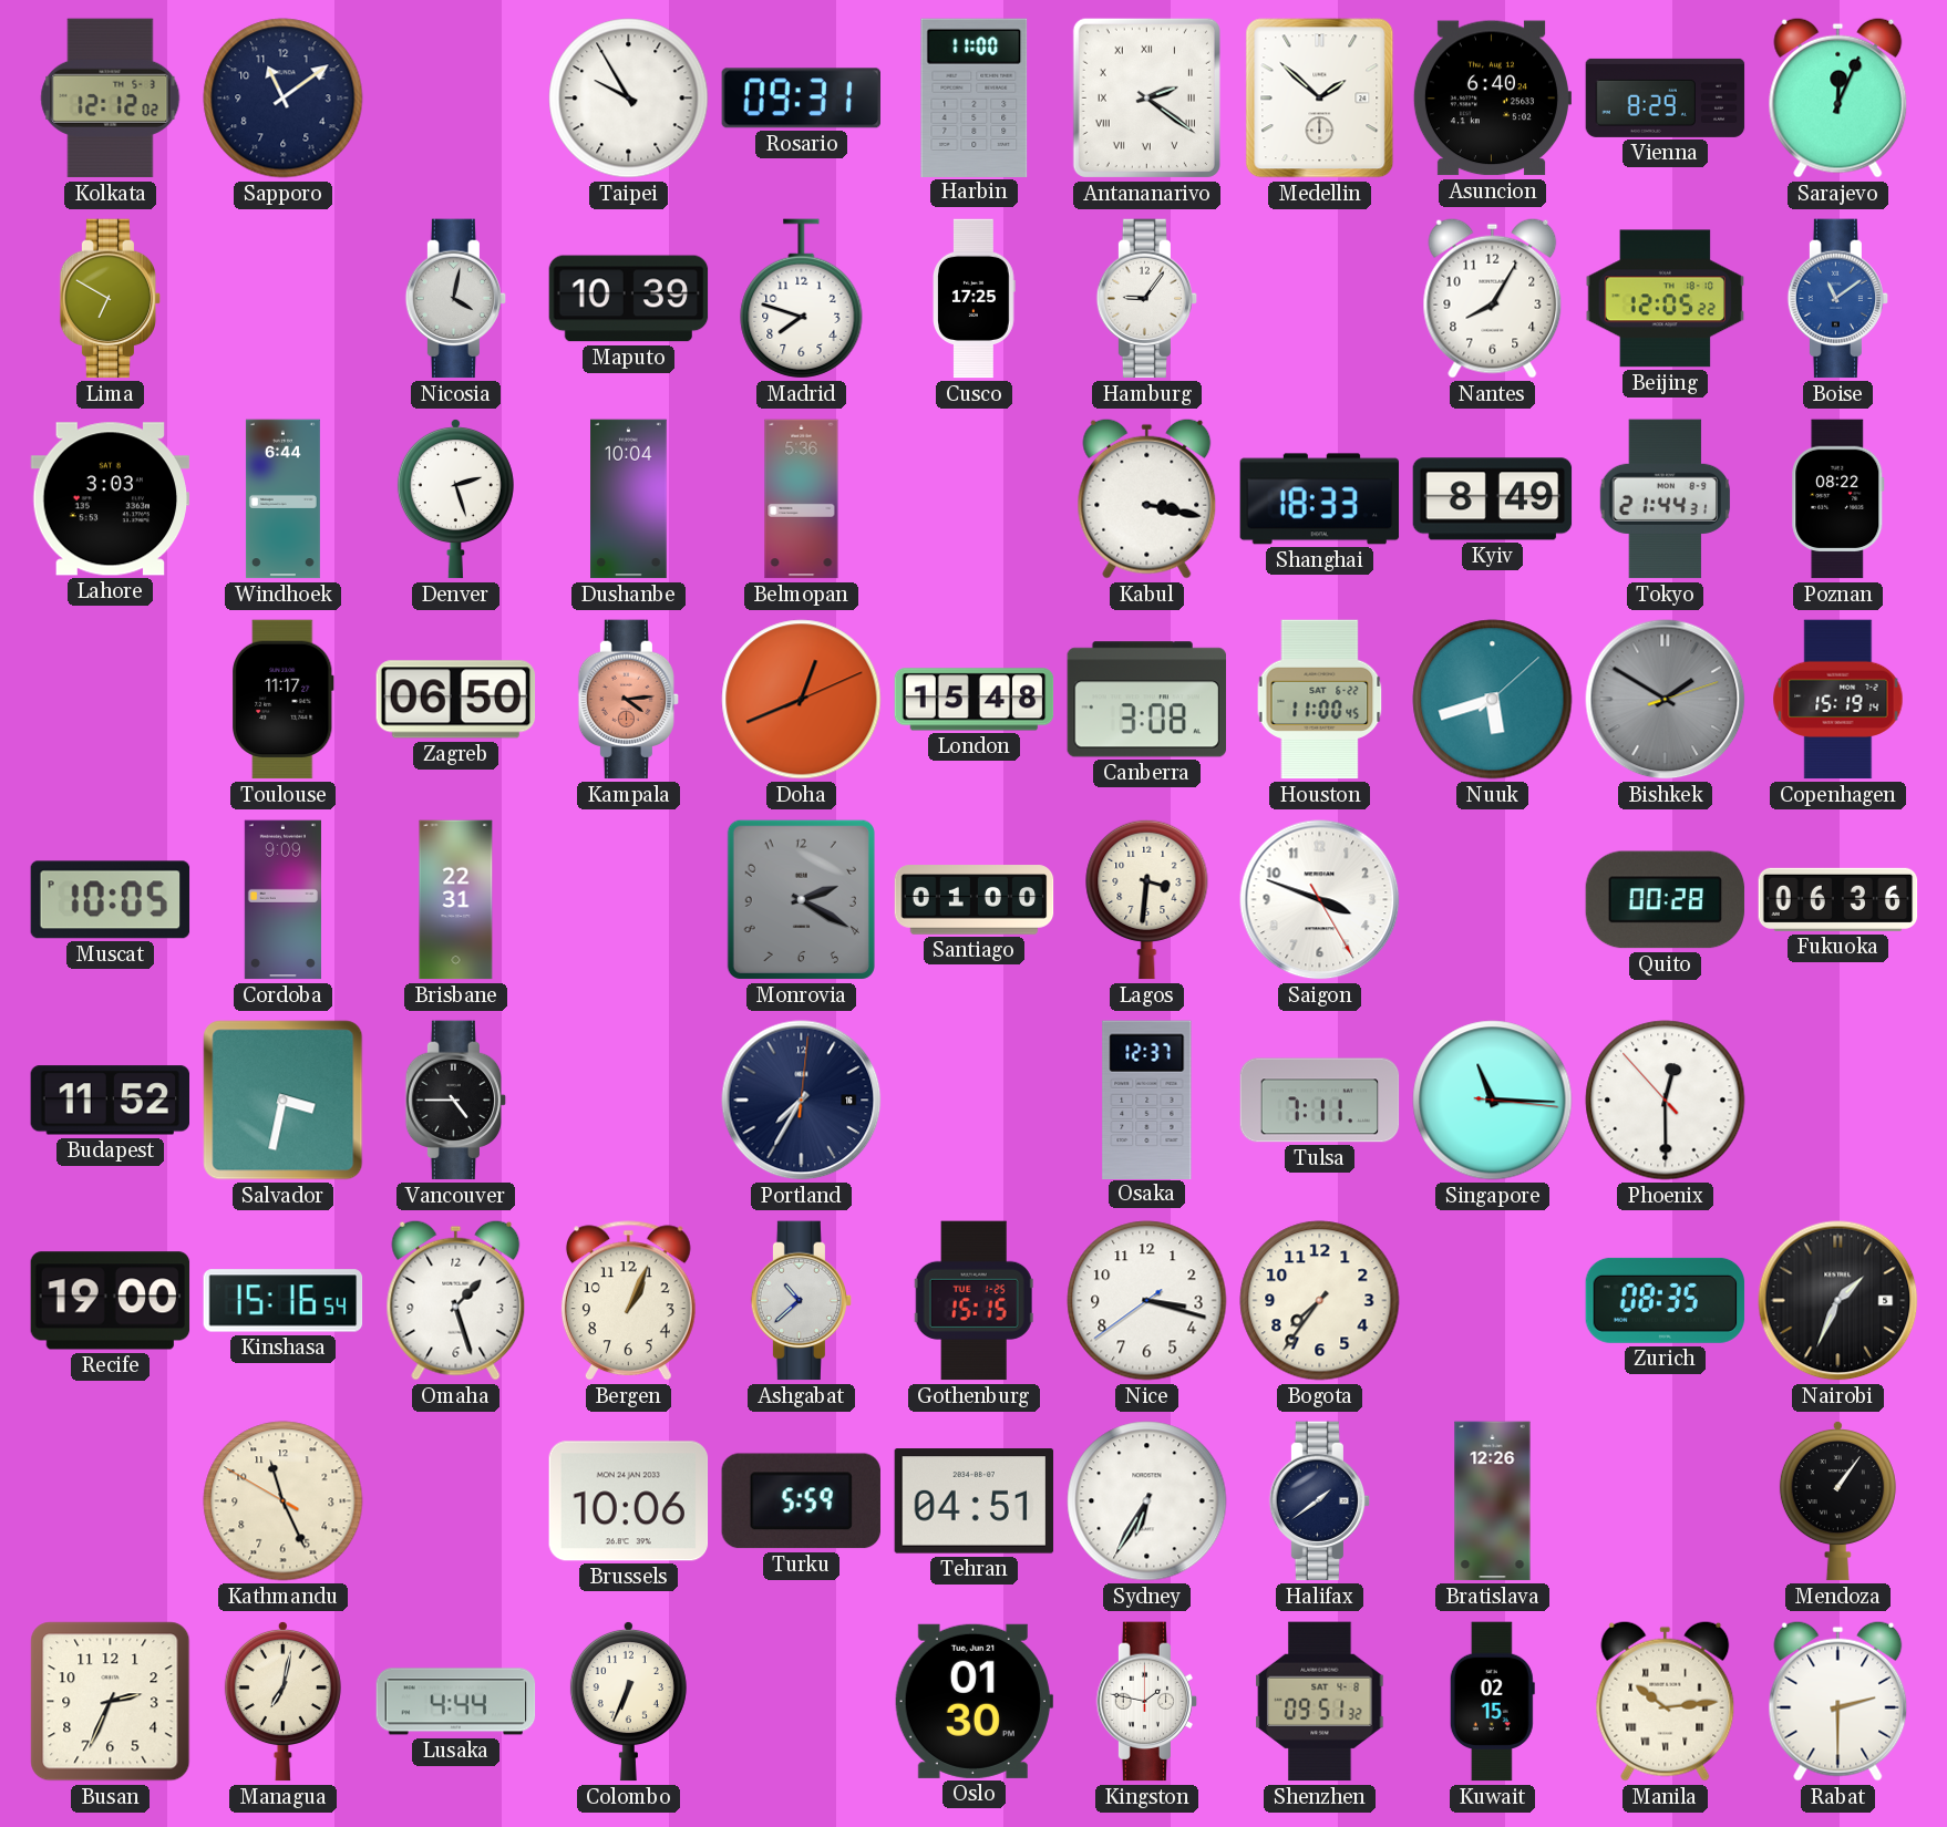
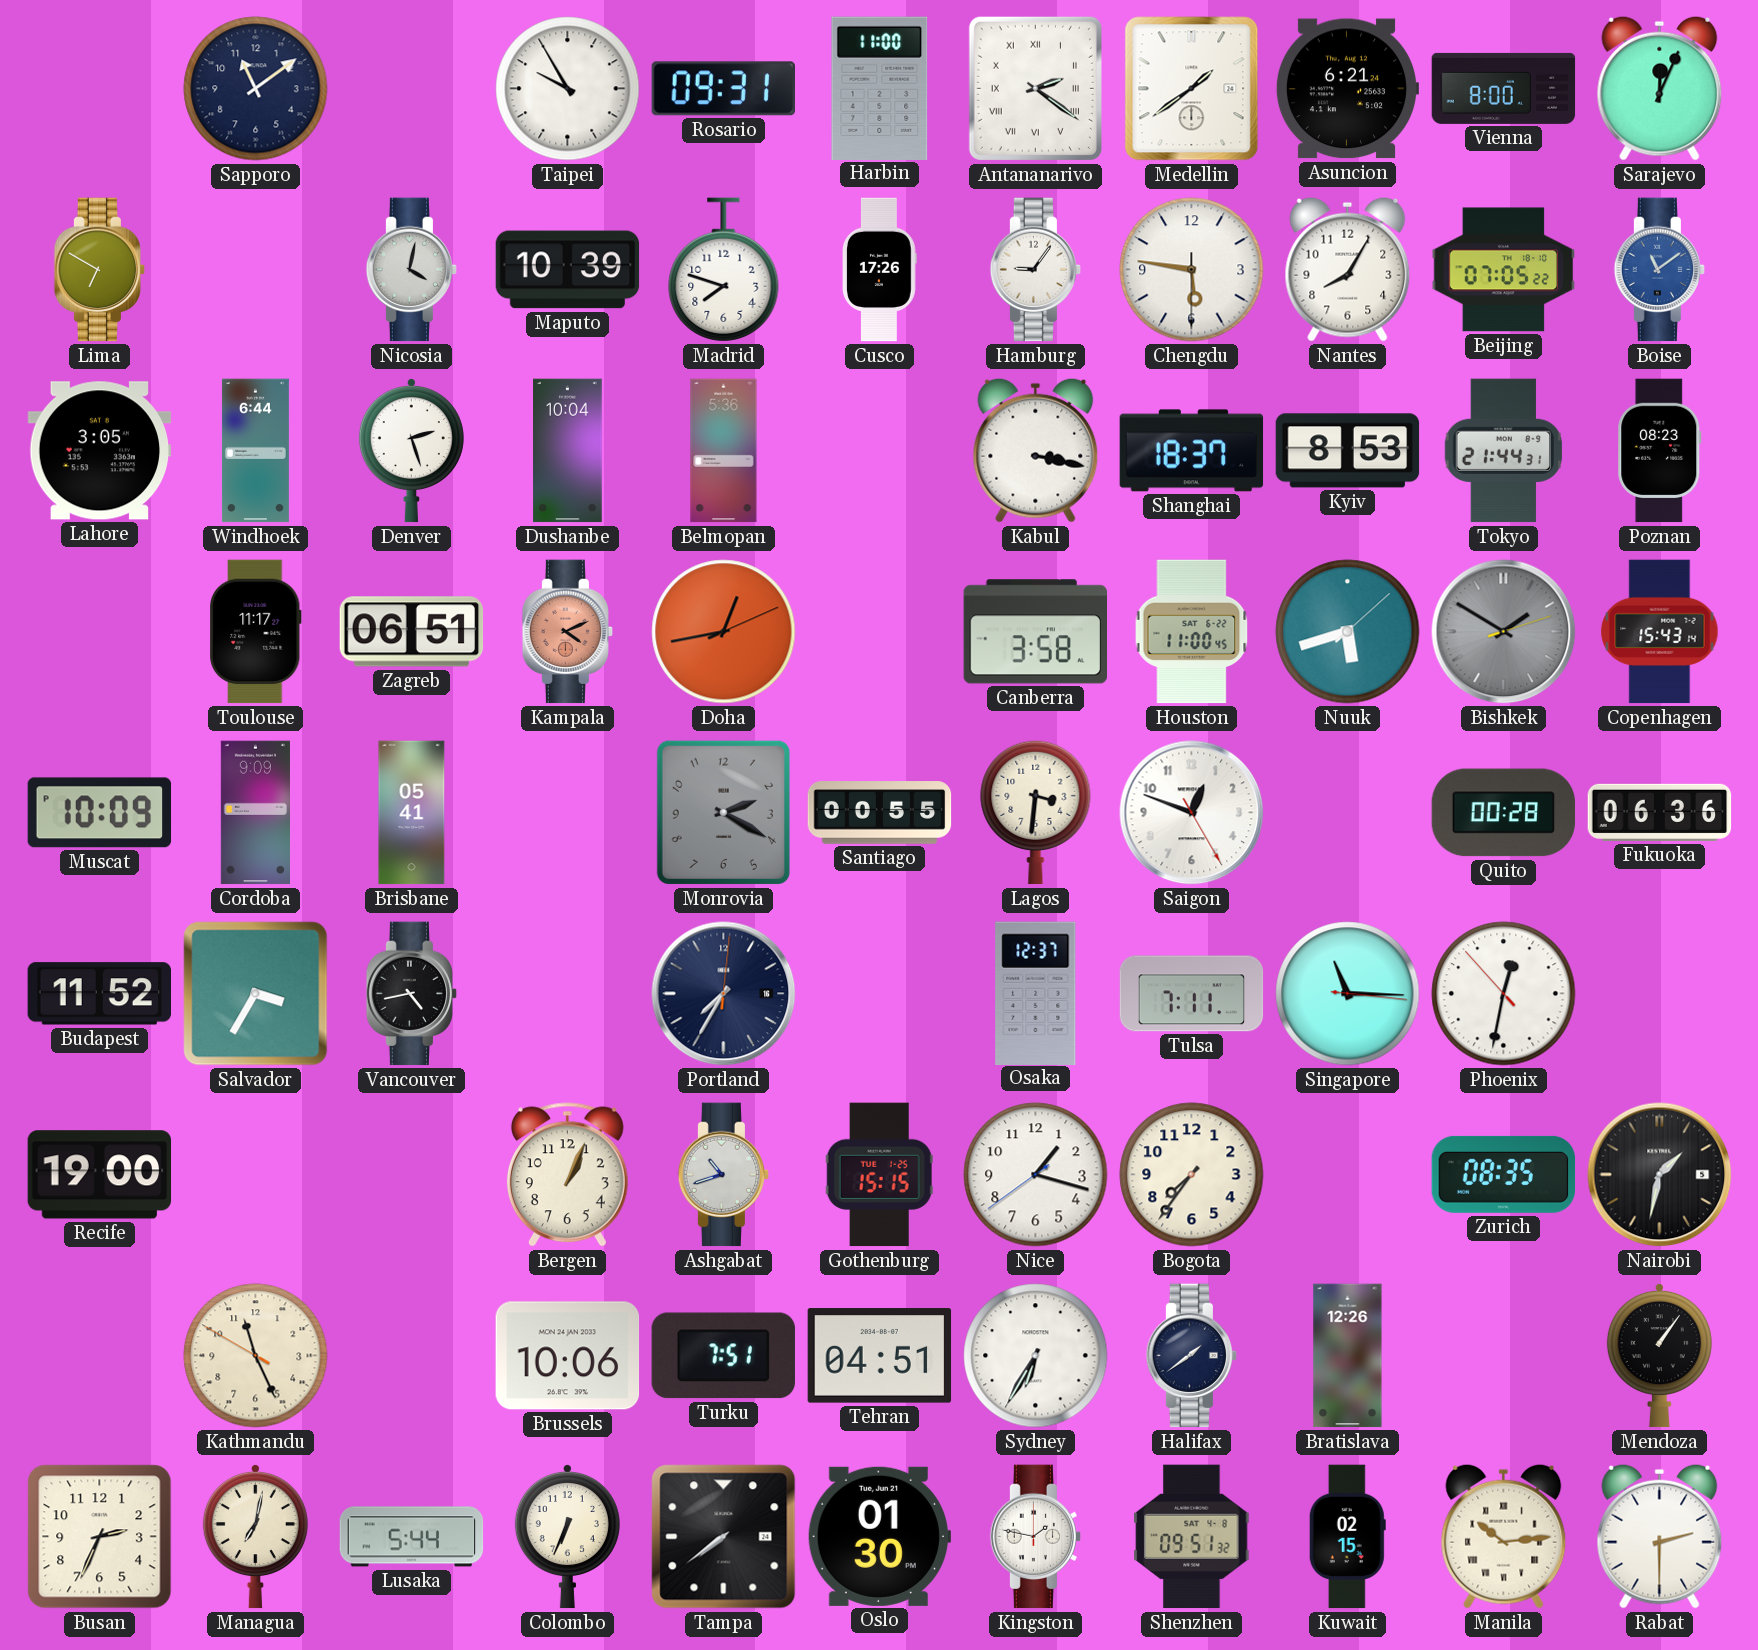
Kolkata: 12:12 -> none (111, 99)
Medellin: 1:52 -> 1:39 (1192, 89)
Asuncion: 6:40 -> 6:21 (1346, 89)
Vienna: 8:29 -> 8:00 (1504, 88)
Cusco: 17:25 -> 17:26 (880, 270)
Chengdu: none -> 5:46 (1192, 270)
Beijing: 12:05 -> 07:05 (1504, 270)
Lahore: 3:03 -> 3:05 (100, 451)
Shanghai: 18:33 -> 18:37 (1192, 451)
Kyiv: 8:49 -> 8:53 (1348, 451)
Poznan: 08:22 -> 08:23 (1660, 451)
Zagreb: 06:50 -> 06:51 (412, 632)
Kampala: 4:14 -> 4:11 (568, 632)
Doha: 12:41 -> 12:43 (724, 632)
London: 15:48 -> none (975, 700)
Canberra: 3:08 -> 3:58 (1035, 632)
Copenhagen: 15:19 -> 15:43 (1660, 632)
Muscat: 10:05 -> 10:09 (100, 813)
Brisbane: 22:31 -> 05:41 (412, 813)
Santiago: 01:00 -> 00:55 (880, 813)
Saigon: 3:48 -> 12:48 (1192, 813)
Salvador: 3:32 -> 3:35 (256, 994)
Vancouver: 4:45 -> 4:43 (412, 994)
Phoenix: 12:29 -> 12:31 (1504, 994)
Kinshasa: 15:16 -> none (284, 1301)
Omaha: 1:27 -> none (456, 1300)
Ashgabat: 10:38 -> 10:42 (724, 1175)
Nice: 3:17 -> 1:17 (1036, 1175)
Nairobi: 1:34 -> 1:32 (1660, 1175)
Turku: 5:59 -> 7:51 (723, 1356)
Lusaka: 4:44 -> 5:44 (412, 1537)
Tampa: none -> 7:39 (724, 1537)
